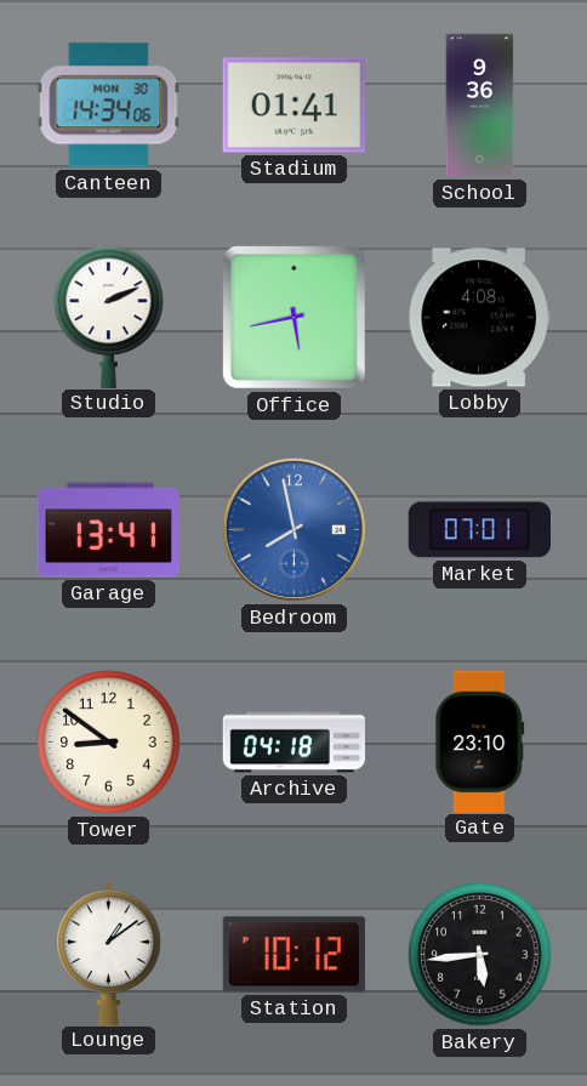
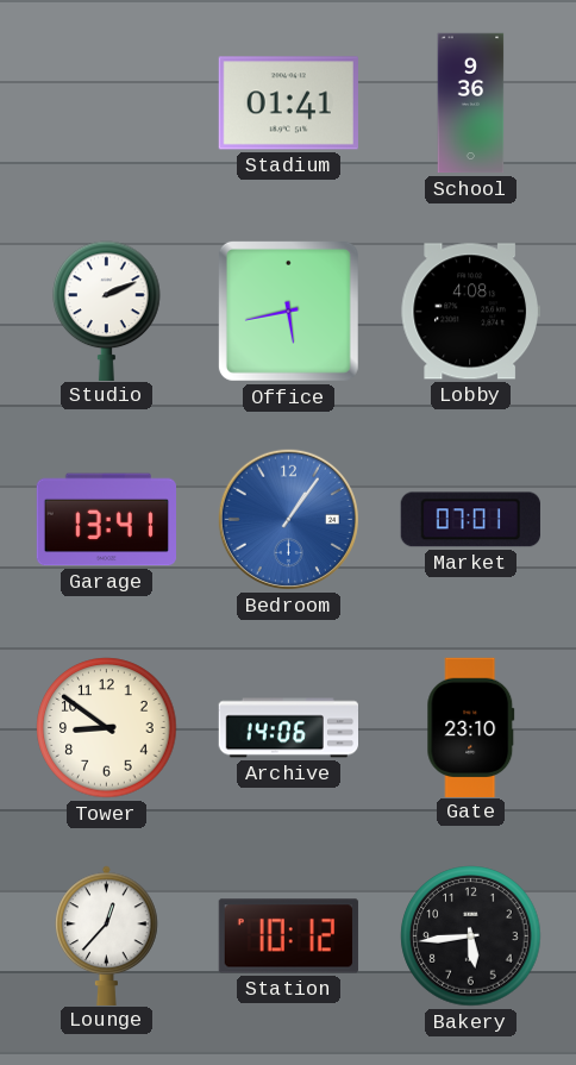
Canteen: 14:34 -> none (109, 106)
Bedroom: 7:58 -> 1:06 (288, 519)
Archive: 04:18 -> 14:06 (289, 728)
Lounge: 1:09 -> 12:37 (107, 935)
